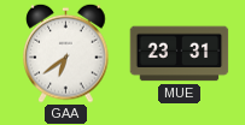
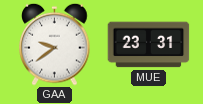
GAA: 6:39 -> 9:39 (55, 44)
